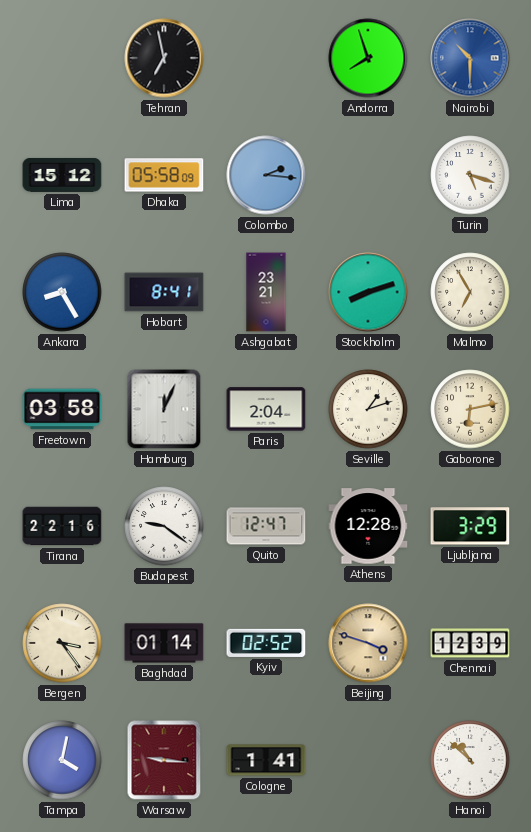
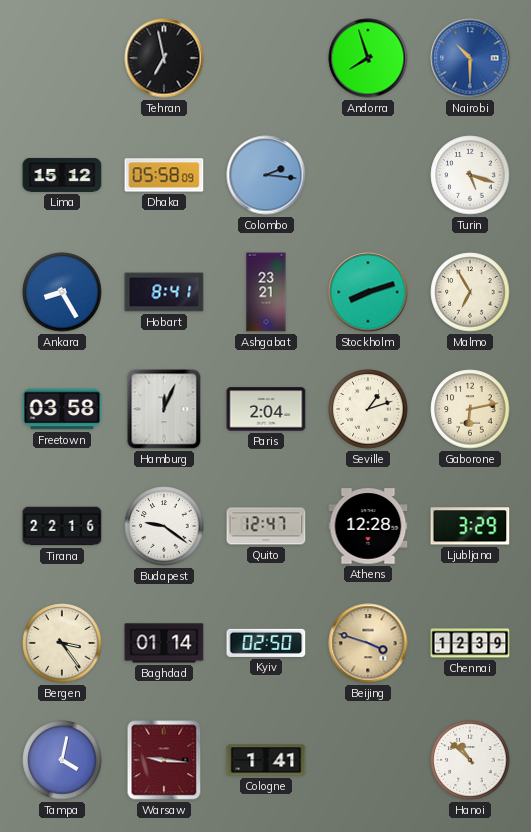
Kyiv: 02:52 -> 02:50 (266, 643)
